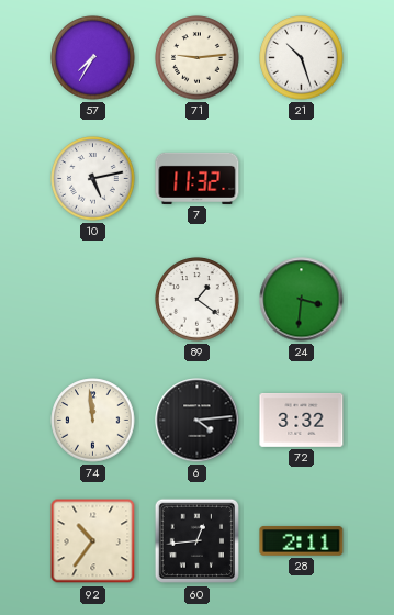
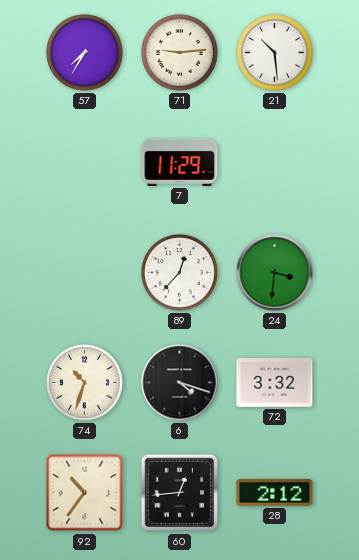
21: 10:27 -> 10:29 (275, 53)
10: 5:13 -> none (93, 179)
7: 11:32 -> 11:29 (180, 162)
89: 1:21 -> 12:37 (180, 273)
74: 11:59 -> 10:33 (85, 383)
6: 4:14 -> 4:18 (180, 383)
28: 2:11 -> 2:12 (275, 493)
